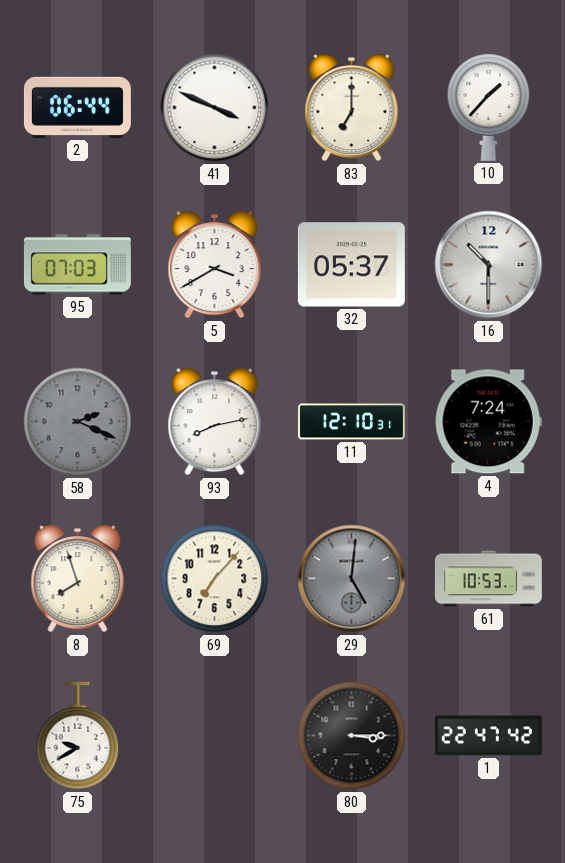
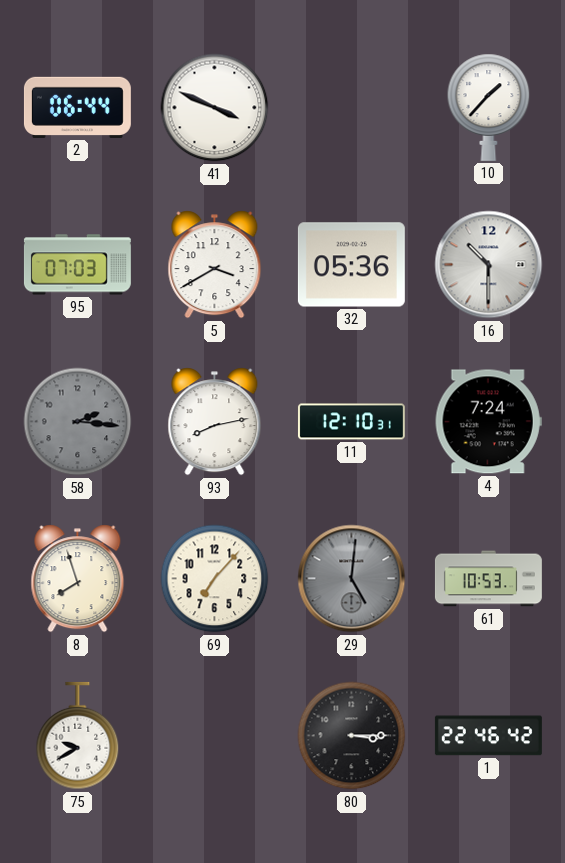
83: 7:00 -> none (352, 108)
32: 05:37 -> 05:36 (351, 265)
58: 2:19 -> 2:16 (78, 422)
1: 22:47 -> 22:46 (488, 736)
